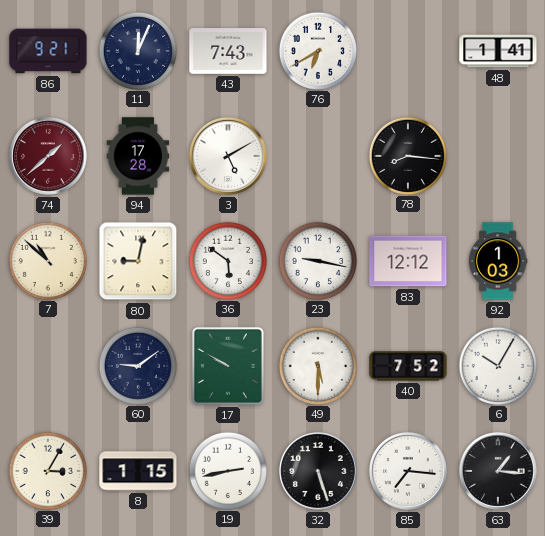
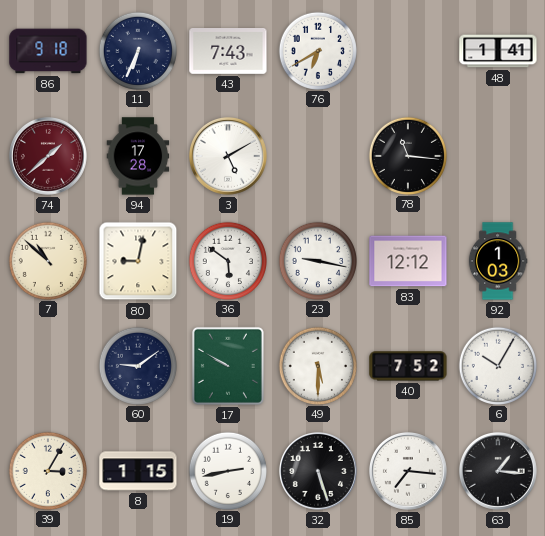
86: 9:21 -> 9:18 (48, 51)
11: 12:04 -> 6:34 (137, 50)
78: 8:16 -> 11:16 (407, 155)
